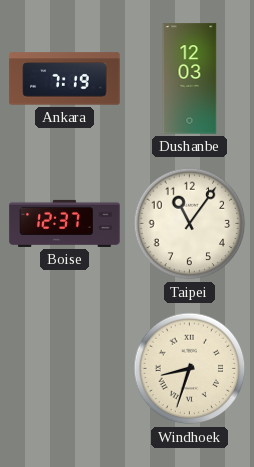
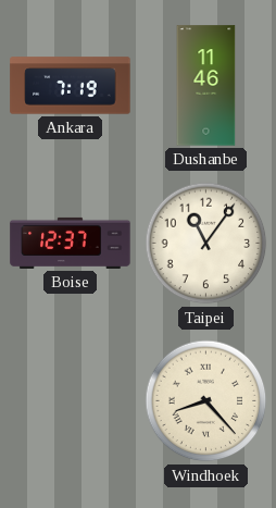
Dushanbe: 12:03 -> 11:46 (206, 86)
Windhoek: 8:33 -> 8:23 (206, 401)
